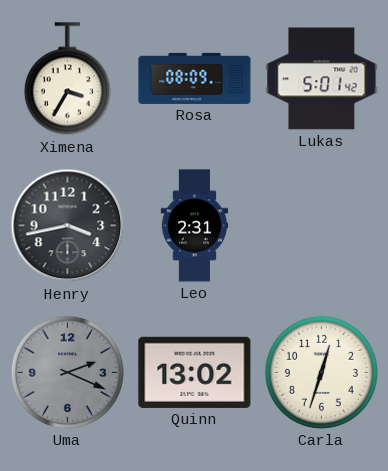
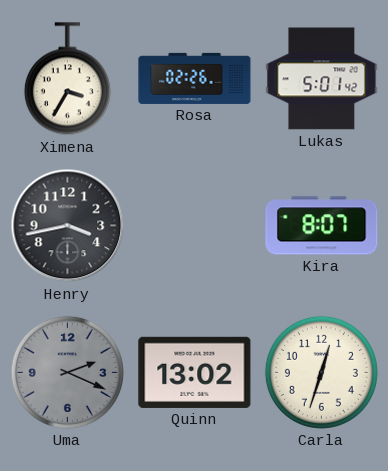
Rosa: 08:09 -> 02:26 (195, 78)
Leo: 2:31 -> none (195, 226)
Kira: none -> 8:07 (322, 226)
